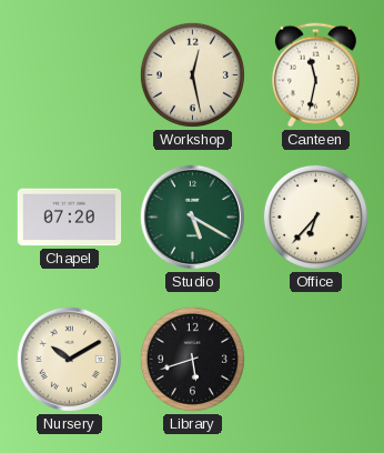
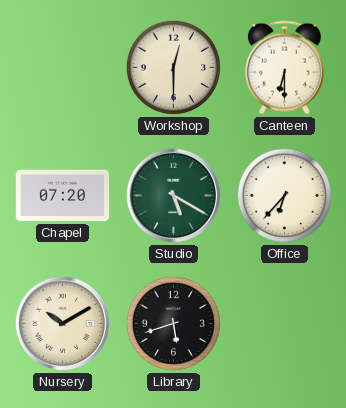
Workshop: 12:28 -> 12:30 (173, 67)
Canteen: 11:32 -> 6:30 (284, 68)
